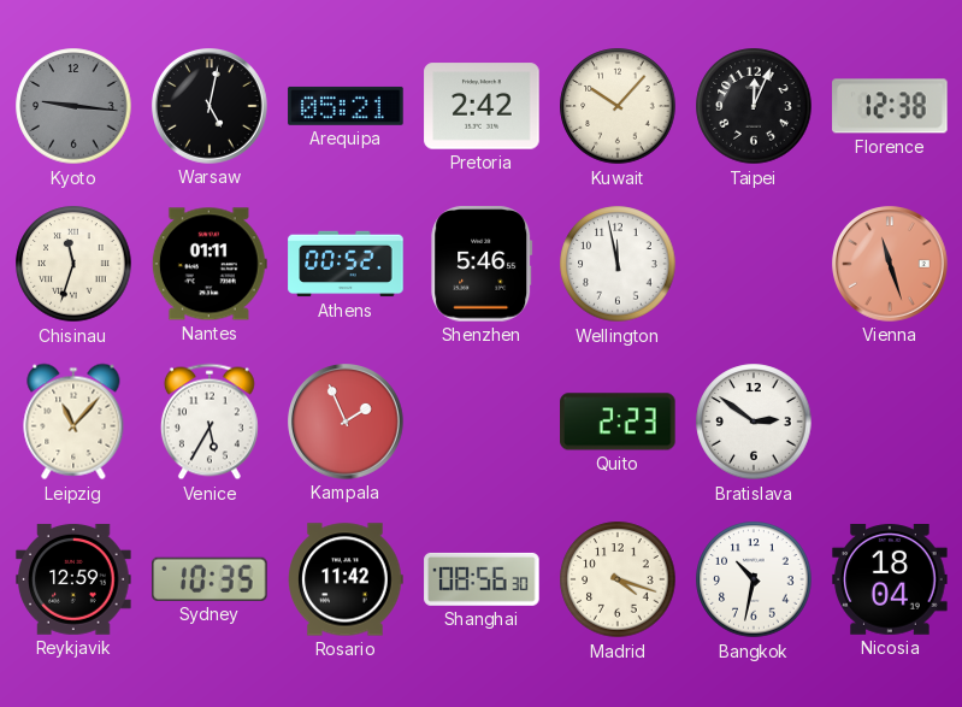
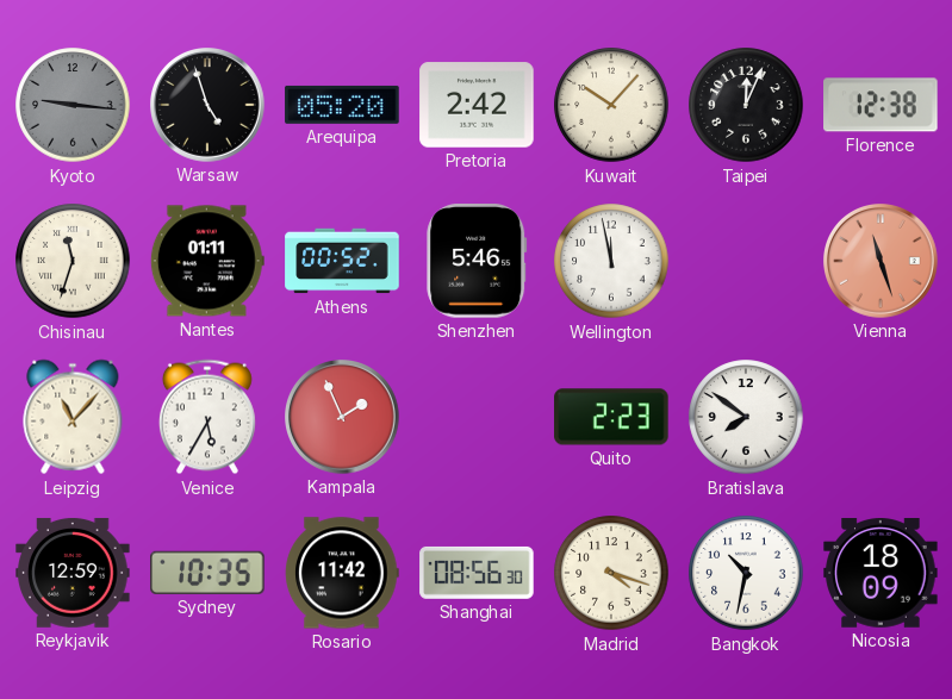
Warsaw: 5:02 -> 4:57 (209, 106)
Arequipa: 05:21 -> 05:20 (342, 105)
Bratislava: 2:51 -> 7:51 (746, 417)
Nicosia: 18:04 -> 18:09 (881, 574)
